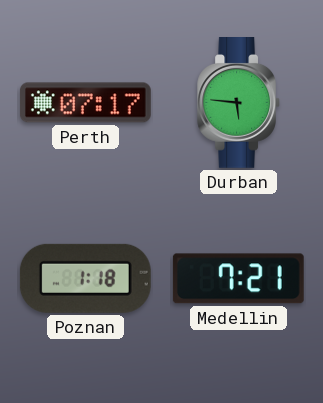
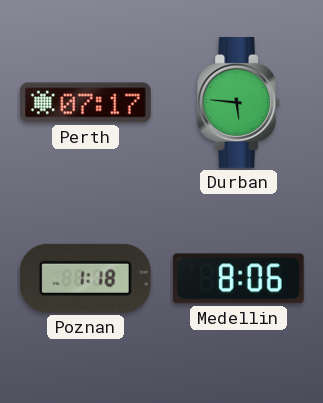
Medellin: 7:21 -> 8:06 (238, 279)
